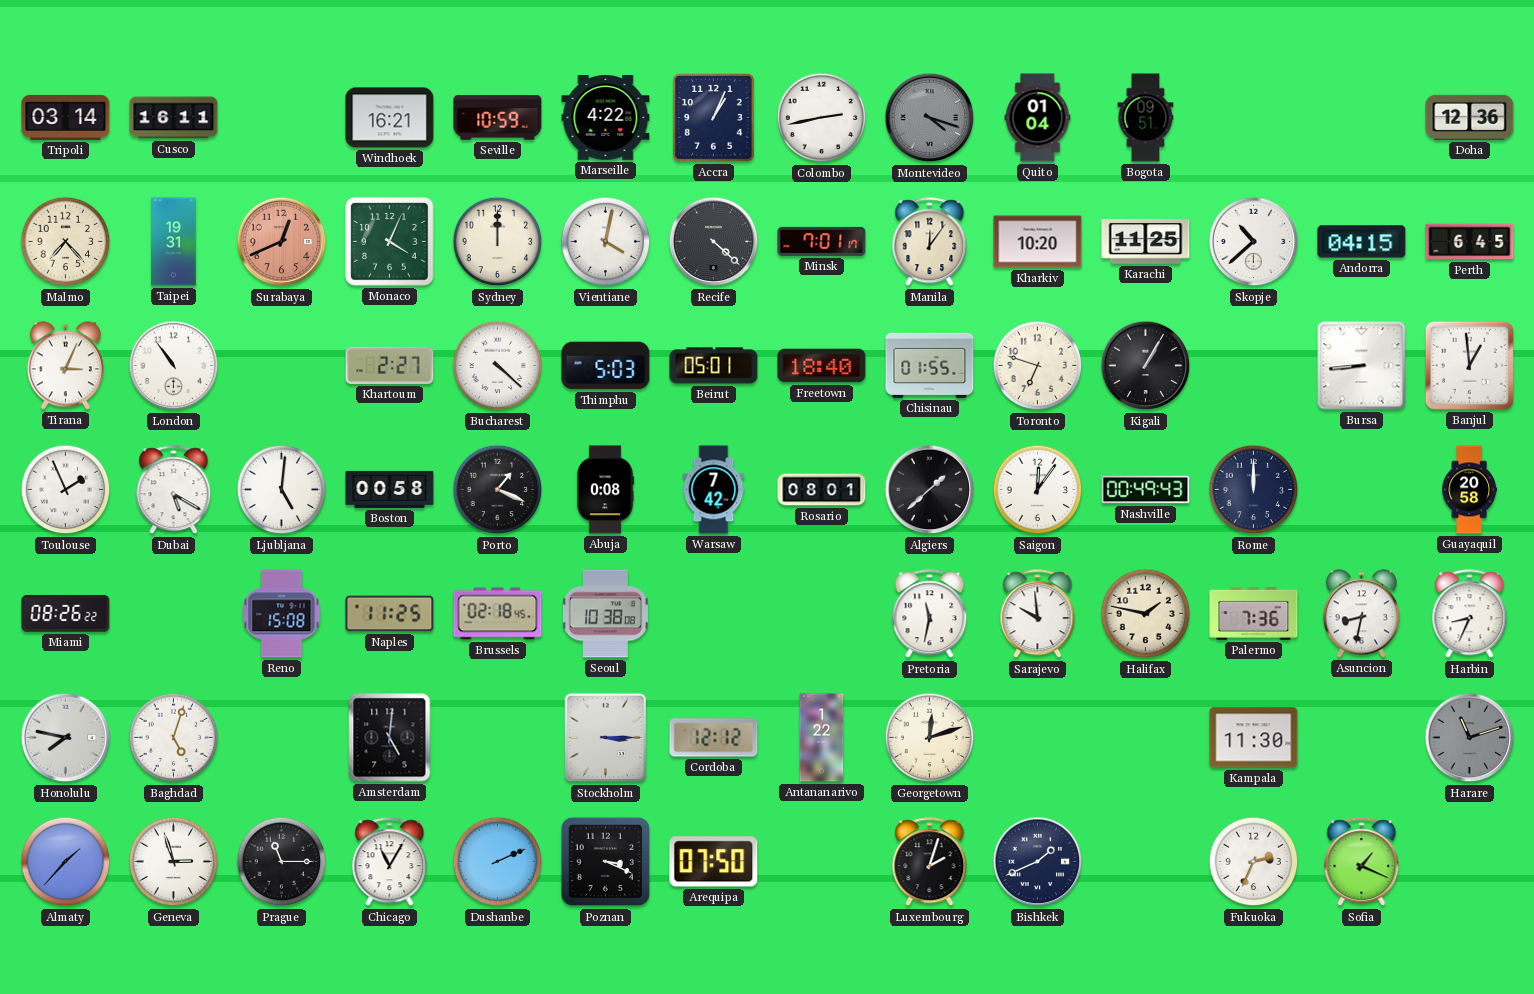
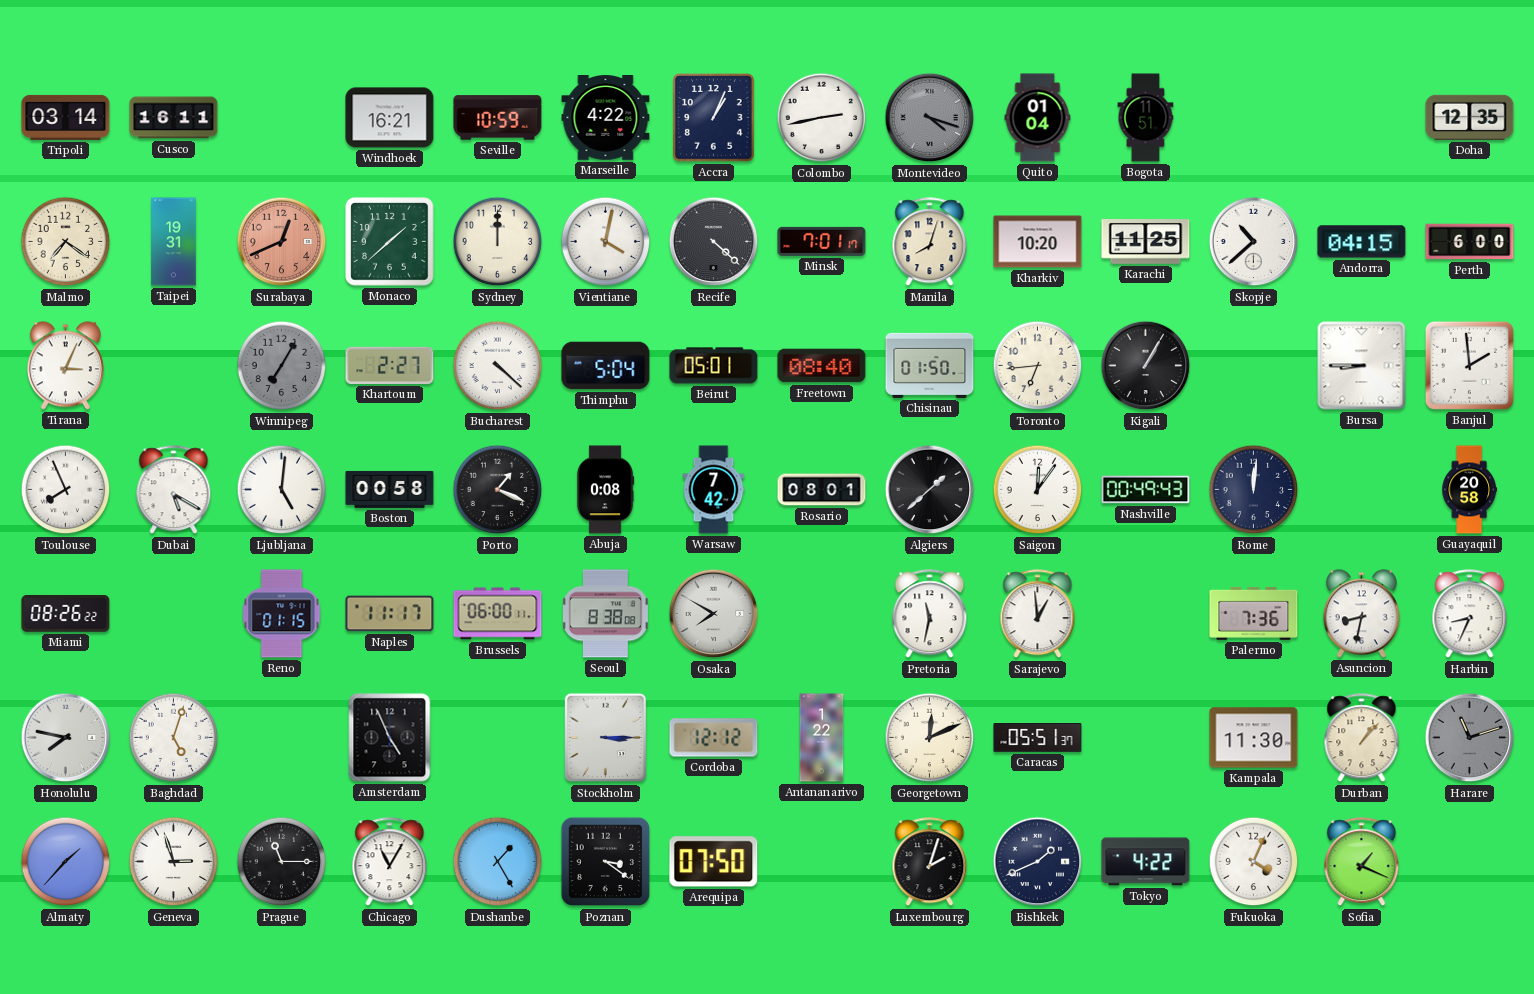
Bogota: 09:51 -> 11:51 (1146, 118)
Doha: 12:36 -> 12:35 (1470, 117)
Malmo: 7:23 -> 7:21 (66, 242)
Monaco: 4:04 -> 1:38 (390, 242)
Manila: 12:06 -> 8:03 (930, 242)
Perth: 6:45 -> 6:00 (1470, 242)
London: 10:54 -> none (174, 366)
Winnipeg: none -> 7:05 (282, 366)
Thimphu: 5:03 -> 5:04 (606, 366)
Freetown: 18:40 -> 08:40 (822, 366)
Chisinau: 01:55 -> 01:50 (930, 365)
Toronto: 6:48 -> 6:44 (1038, 366)
Bursa: 8:44 -> 8:45 (1362, 366)
Banjul: 12:59 -> 1:59 (1469, 365)
Toulouse: 1:56 -> 7:56 (66, 490)
Rome: 12:00 -> 12:01 (1254, 490)
Reno: 15:08 -> 01:15 (282, 614)
Naples: 11:25 -> 11:17 (390, 614)
Brussels: 02:18 -> 06:00 (498, 614)
Seoul: 10:38 -> 8:38 (605, 614)
Osaka: none -> 7:50 (714, 614)
Sarajevo: 9:59 -> 12:59 (1038, 614)
Halifax: 1:47 -> none (1146, 614)
Amsterdam: 5:01 -> 4:56 (390, 738)
Georgetown: 12:12 -> 12:11 (930, 738)
Caracas: none -> 05:51 (1038, 738)
Durban: none -> 1:07 (1362, 738)
Dushanbe: 2:11 -> 1:25 (498, 862)
Poznan: 3:19 -> 3:21 (606, 862)
Tokyo: none -> 4:22 (1146, 862)
Fukuoka: 2:34 -> 4:04 (1254, 862)
